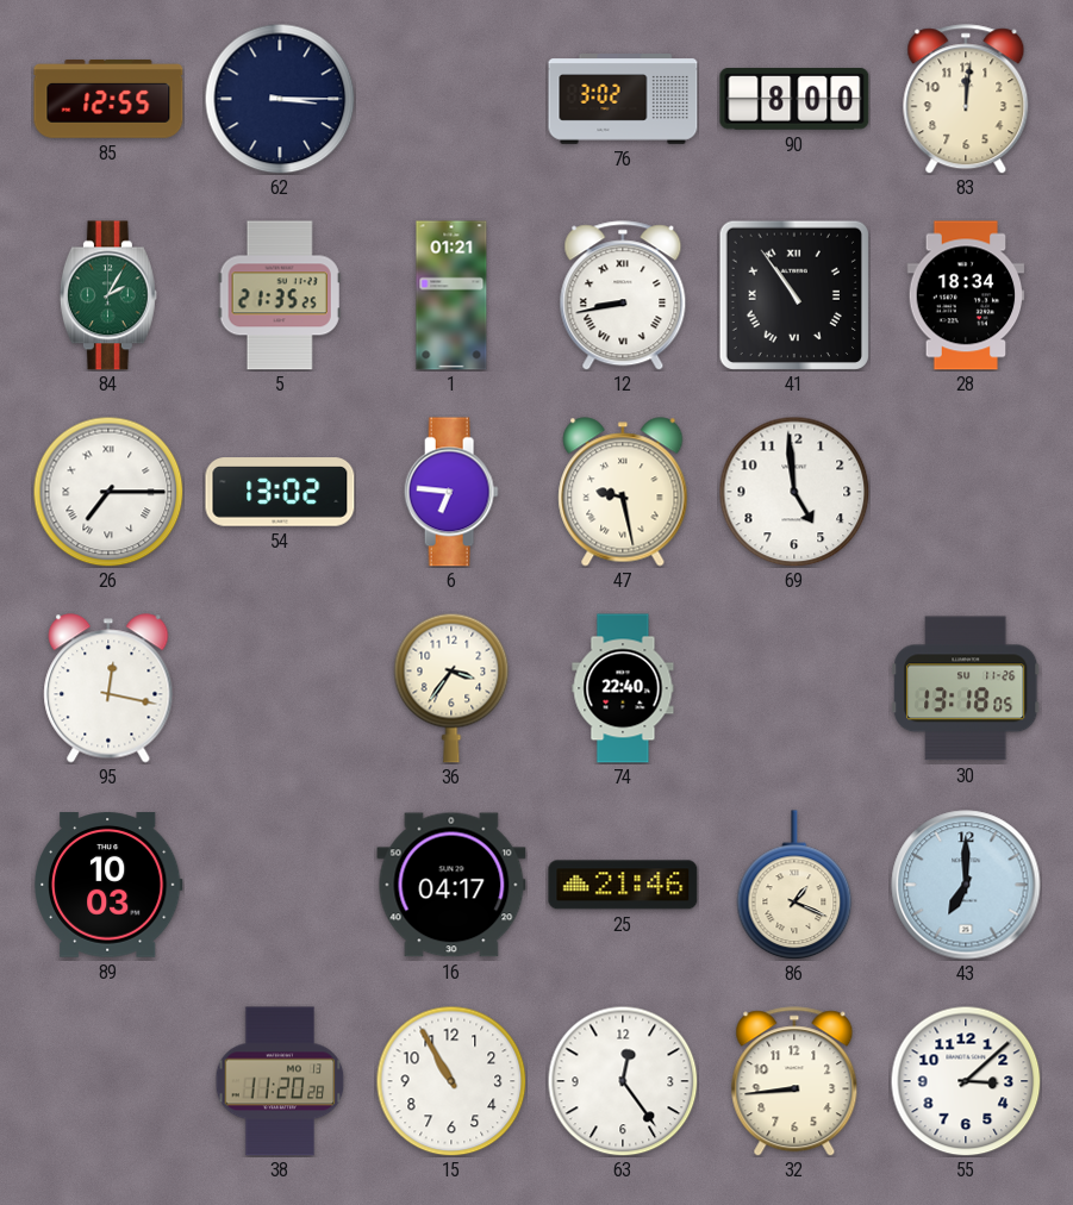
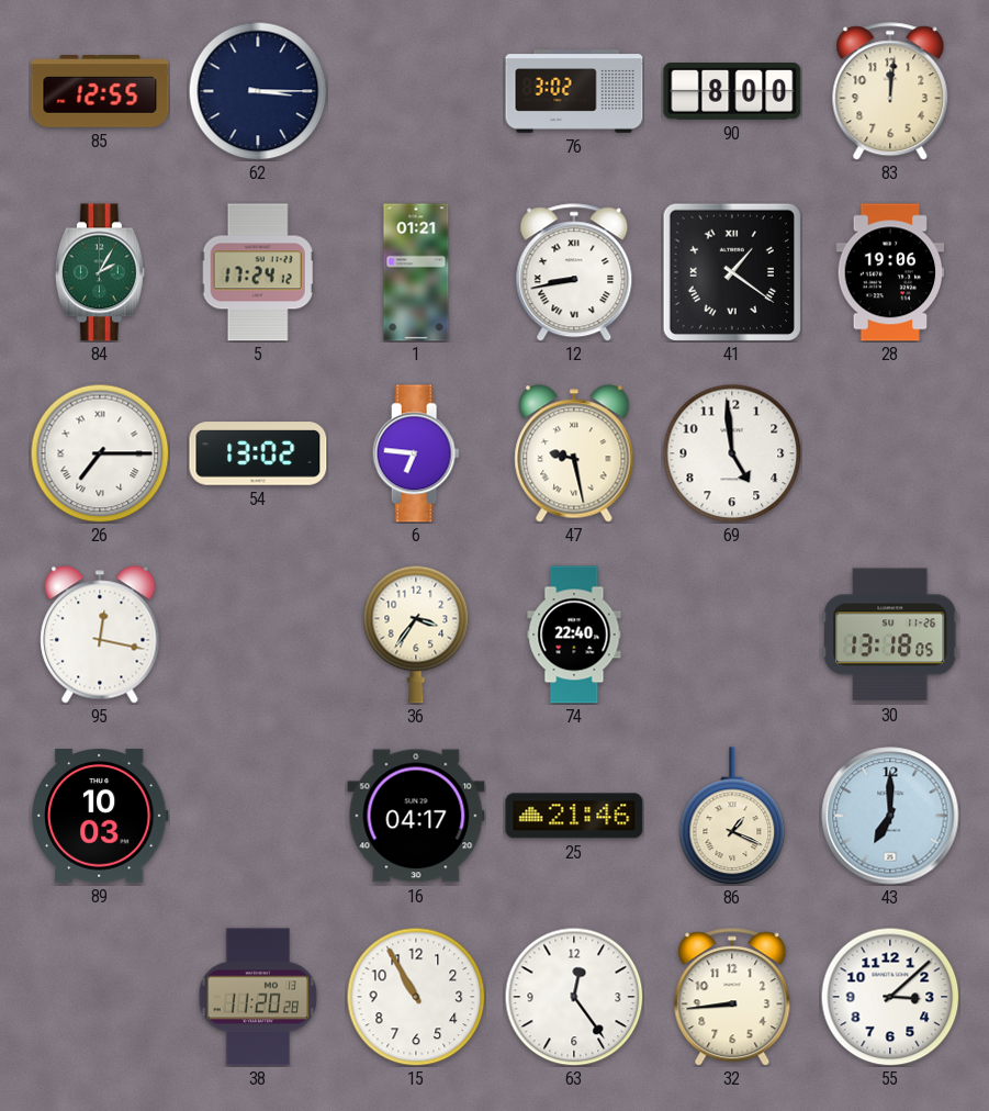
5: 21:35 -> 17:24 (258, 272)
41: 10:54 -> 1:21 (731, 271)
28: 18:34 -> 19:06 (890, 272)
